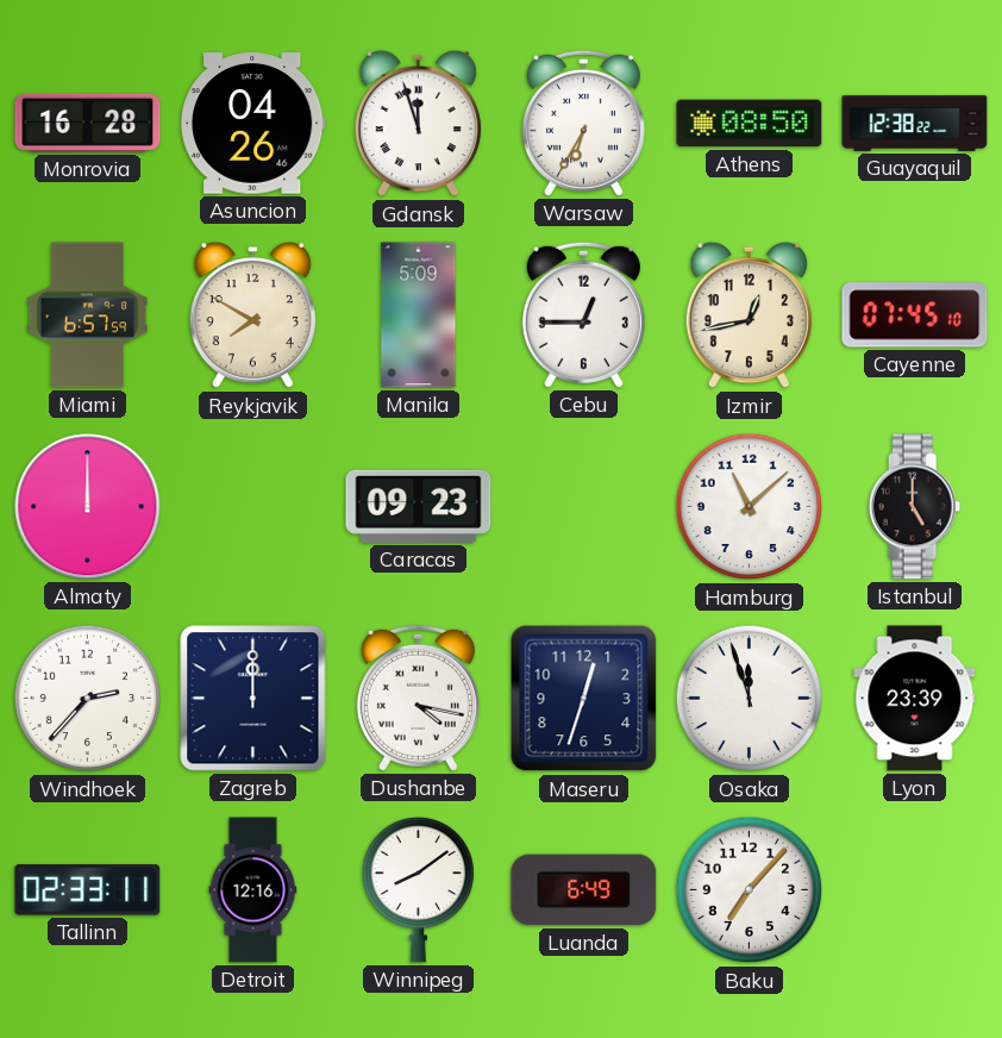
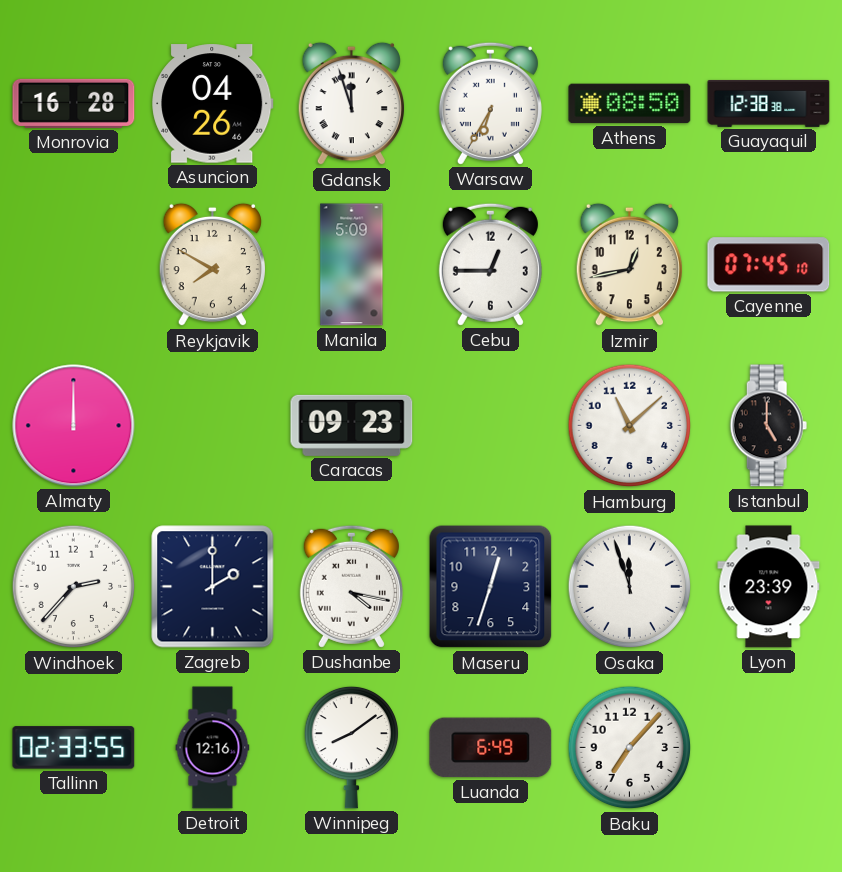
Guayaquil: 12:38:22 -> 12:38:38 (769, 103)
Miami: 6:57 -> none (88, 315)
Zagreb: 12:00 -> 2:00 (213, 587)
Tallinn: 02:33:11 -> 02:33:55 (74, 748)
